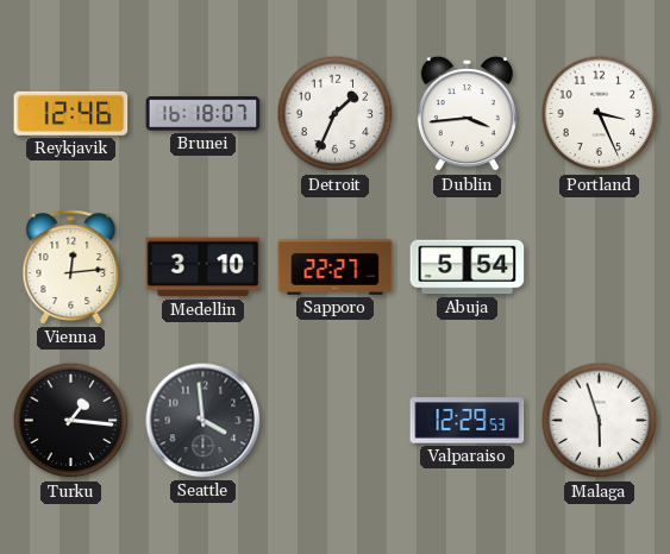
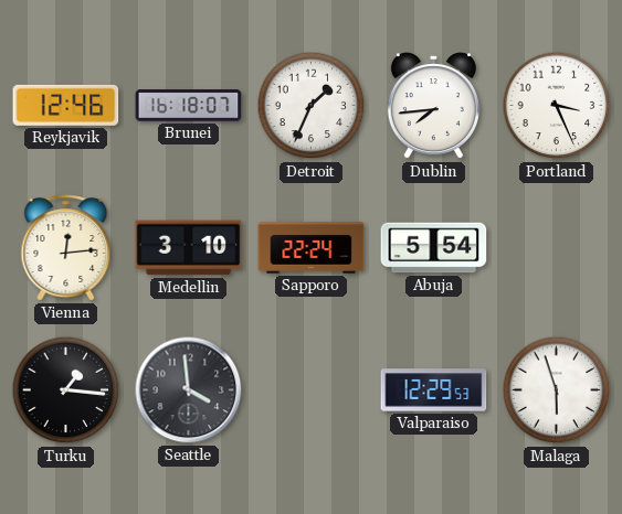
Dublin: 3:44 -> 7:44 (433, 106)
Sapporo: 22:27 -> 22:24 (312, 248)
